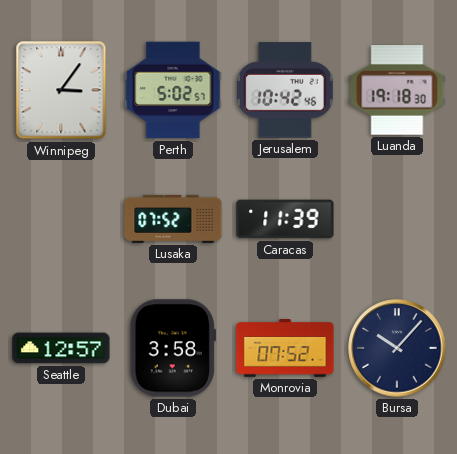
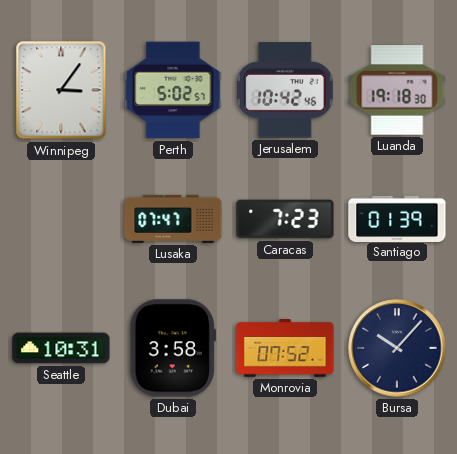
Lusaka: 07:52 -> 07:47 (173, 219)
Caracas: 11:39 -> 7:23 (285, 219)
Santiago: none -> 01:39 (397, 218)
Seattle: 12:57 -> 10:31 (61, 348)
